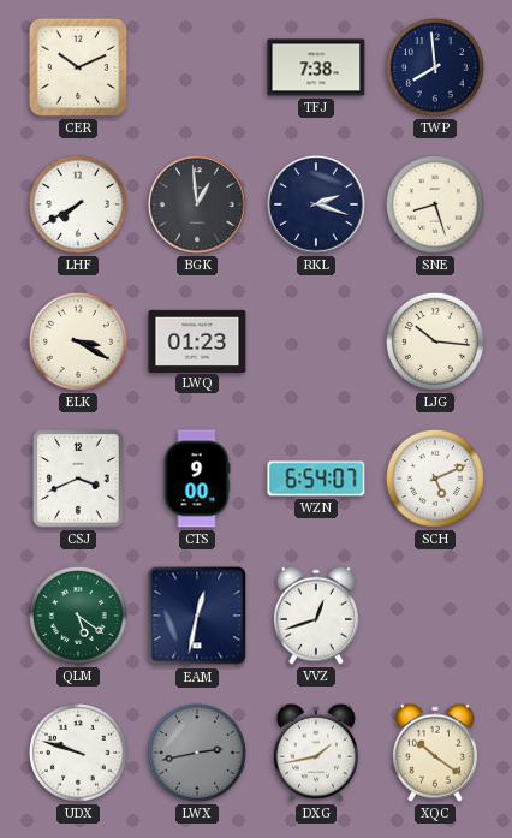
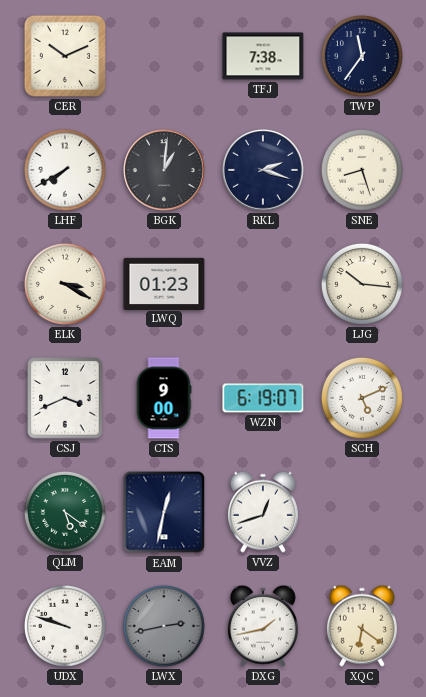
TWP: 7:59 -> 11:36 (362, 56)
BGK: 12:59 -> 1:01 (164, 170)
WZN: 6:54 -> 6:19 (263, 398)
XQC: 10:21 -> 6:21 (362, 626)
